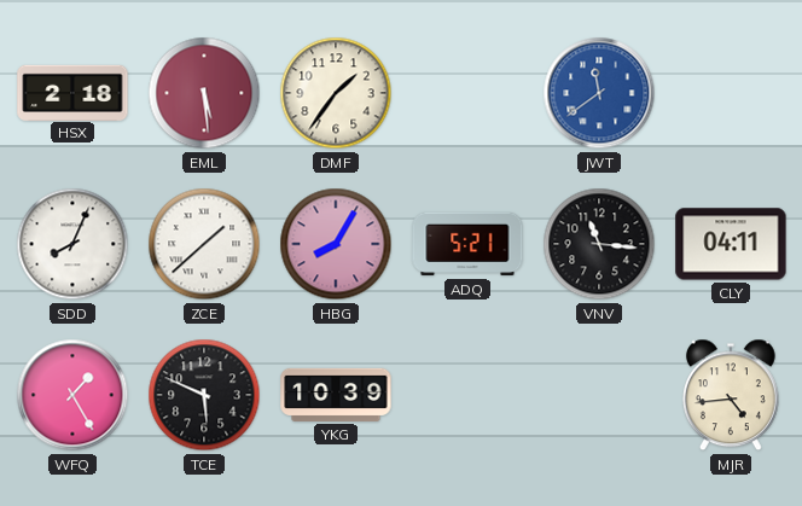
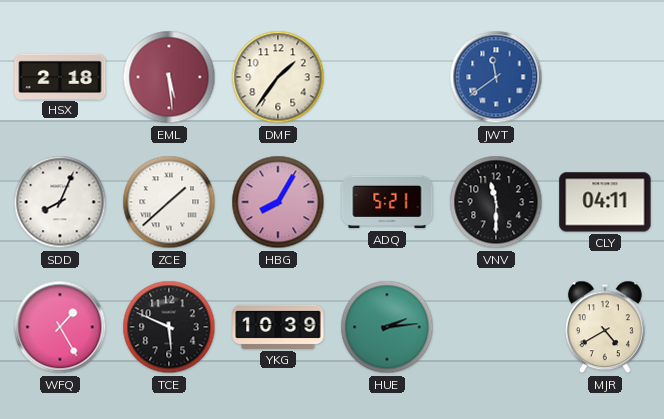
VNV: 11:16 -> 11:30 (496, 202)
HUE: none -> 2:14 (387, 327)
MJR: 4:44 -> 4:40 (605, 327)
